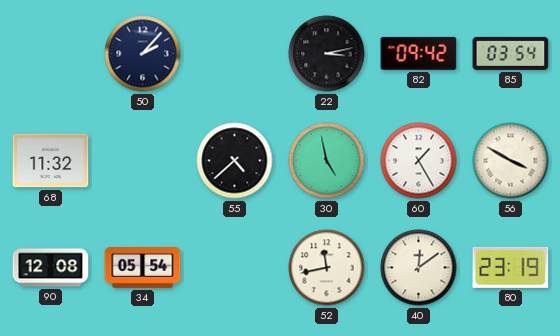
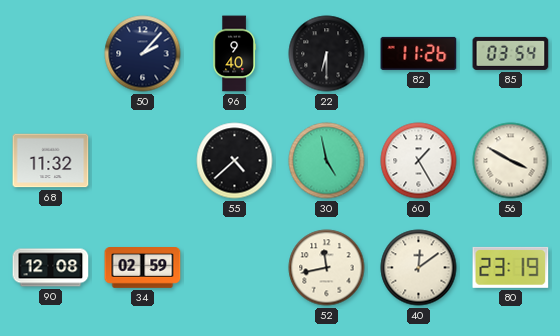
96: none -> 9:40 (234, 54)
22: 3:13 -> 6:30 (327, 54)
82: 09:42 -> 11:26 (419, 53)
34: 05:54 -> 02:59 (143, 268)
